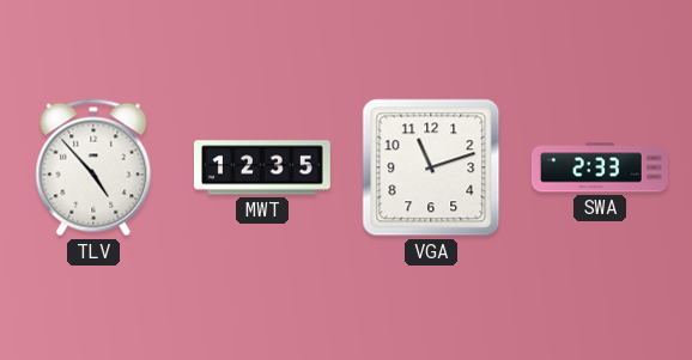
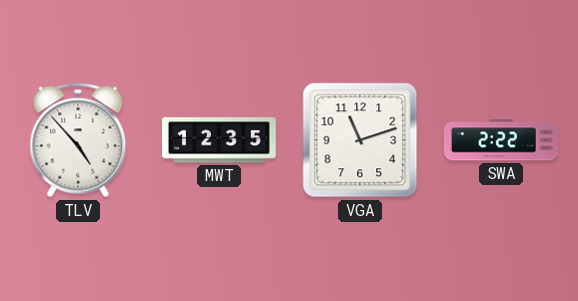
SWA: 2:33 -> 2:22 (501, 140)
